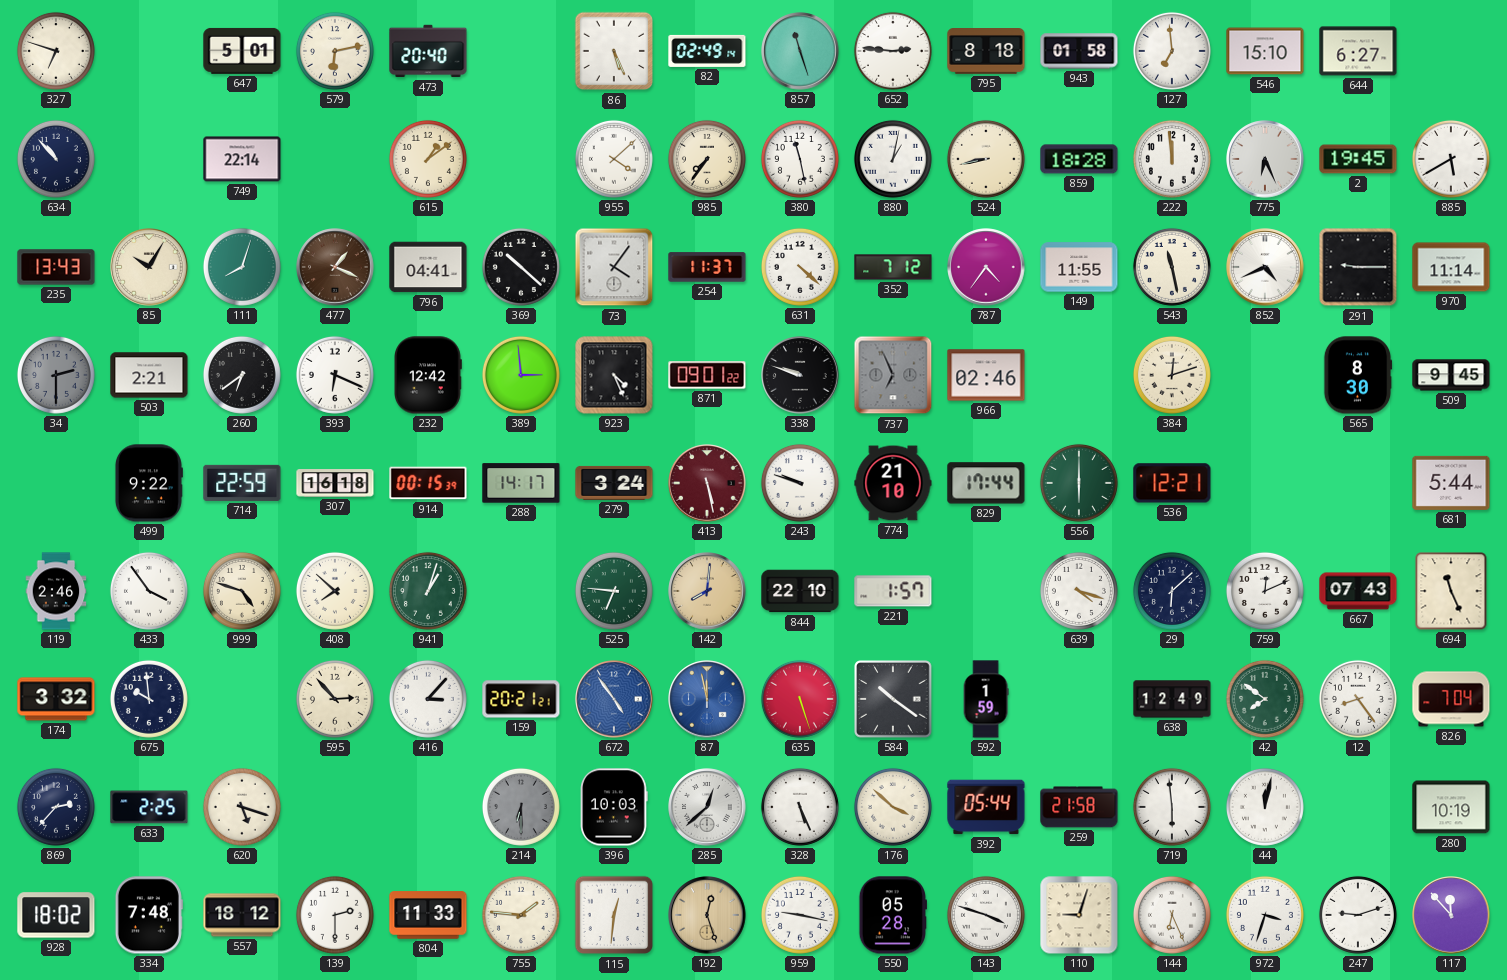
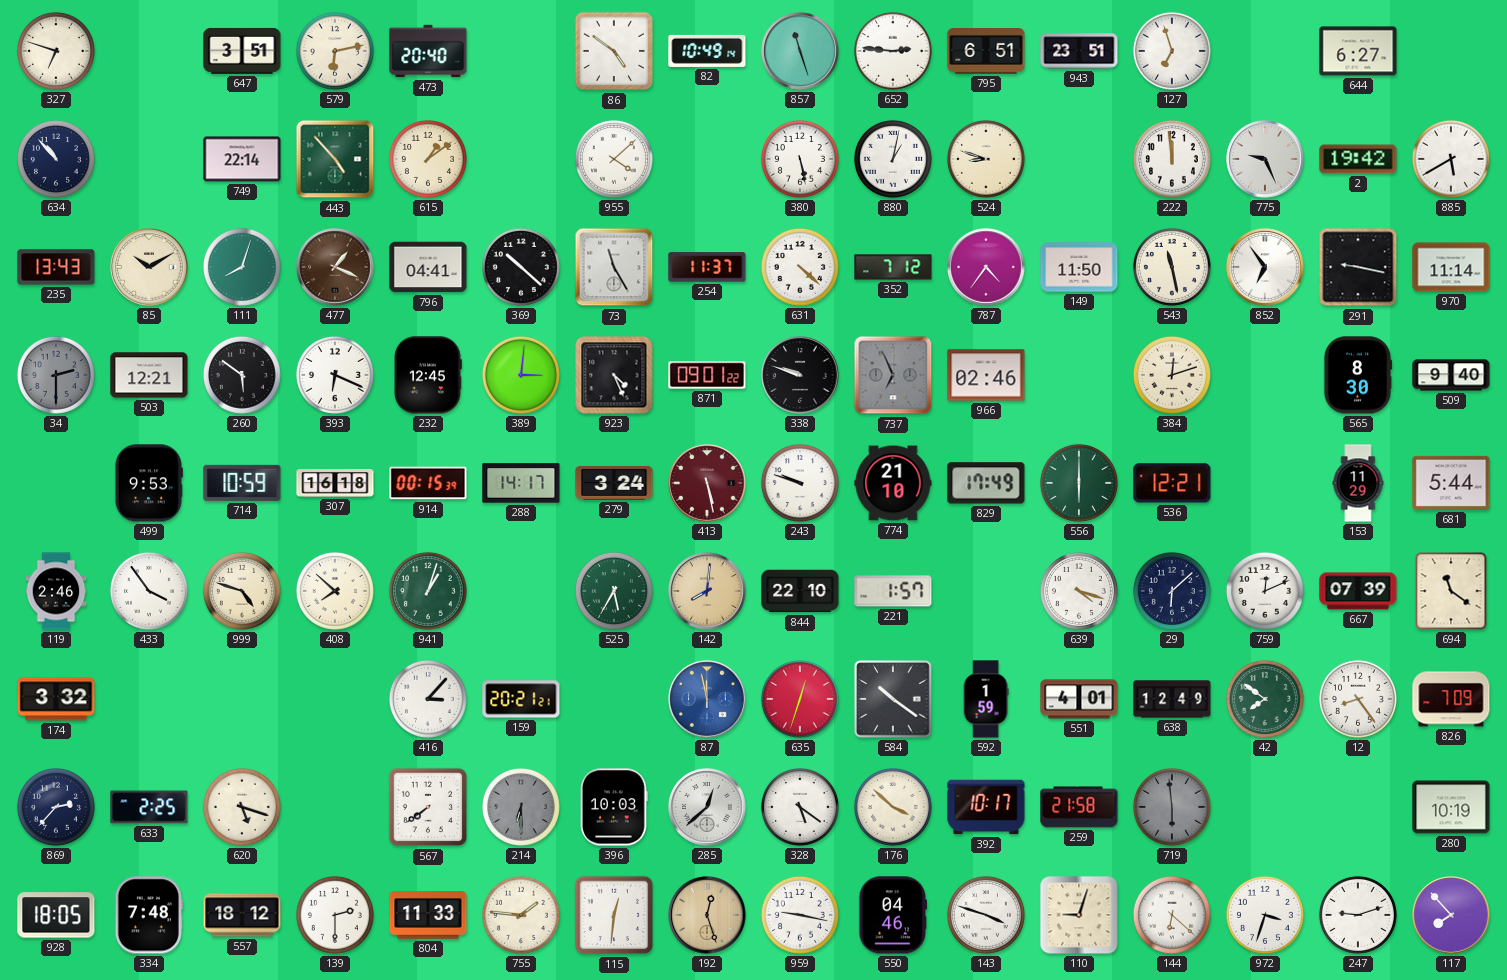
647: 5:01 -> 3:51 (242, 51)
86: 5:26 -> 4:51 (614, 51)
82: 02:49 -> 10:49 (707, 51)
795: 8:18 -> 6:51 (986, 52)
943: 01:58 -> 23:51 (1079, 51)
127: 6:59 -> 6:57 (1172, 51)
546: 15:10 -> none (1265, 51)
443: none -> 4:53 (335, 159)
985: 7:36 -> none (707, 159)
380: 11:28 -> 5:28 (800, 159)
524: 8:43 -> 8:48 (986, 159)
859: 18:28 -> none (1079, 159)
775: 6:26 -> 9:26 (1265, 159)
2: 19:45 -> 19:42 (1358, 159)
85: 10:05 -> 10:10 (149, 267)
73: 4:06 -> 11:25 (614, 267)
149: 11:55 -> 11:50 (1079, 267)
852: 4:41 -> 6:54 (1265, 267)
291: 9:15 -> 9:17 (1358, 267)
503: 2:21 -> 12:21 (149, 375)
260: 6:39 -> 5:51 (242, 375)
232: 12:42 -> 12:45 (428, 375)
389: 2:59 -> 3:01 (521, 375)
509: 9:45 -> 9:40 (1451, 375)
499: 9:22 -> 9:53 (148, 483)
714: 22:59 -> 10:59 (242, 483)
829: 17:44 -> 17:49 (986, 483)
153: none -> 11:29 (1358, 483)
525: 6:46 -> 5:35 (614, 591)
667: 07:43 -> 07:39 (1358, 591)
694: 11:26 -> 11:21 (1451, 591)
675: 9:59 -> none (149, 699)
595: 2:53 -> none (335, 699)
672: 4:54 -> none (614, 699)
635: 5:27 -> 12:33 (800, 699)
551: none -> 4:01 (1079, 699)
826: 7:04 -> 7:09 (1451, 699)
567: none -> 7:39 (428, 807)
328: 5:26 -> 5:21 (800, 807)
392: 05:44 -> 10:17 (986, 807)
719 dial: white -> grey (1172, 807)
44: 12:02 -> none (1265, 807)
928: 18:02 -> 18:05 (56, 915)
550: 05:28 -> 04:46 (893, 915)
144: 6:26 -> 6:22 (1172, 915)
117: 11:53 -> 7:53 (1451, 915)
